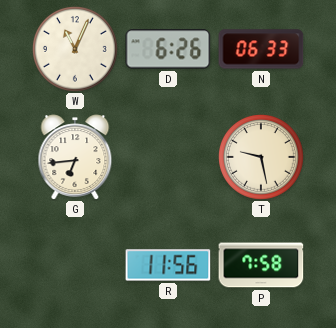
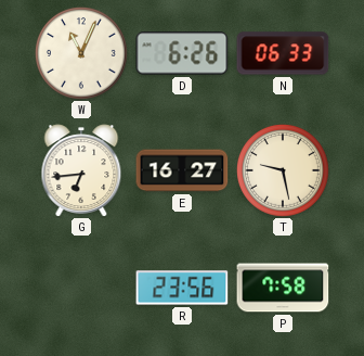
E: none -> 16:27 (182, 170)
R: 11:56 -> 23:56 (182, 288)
